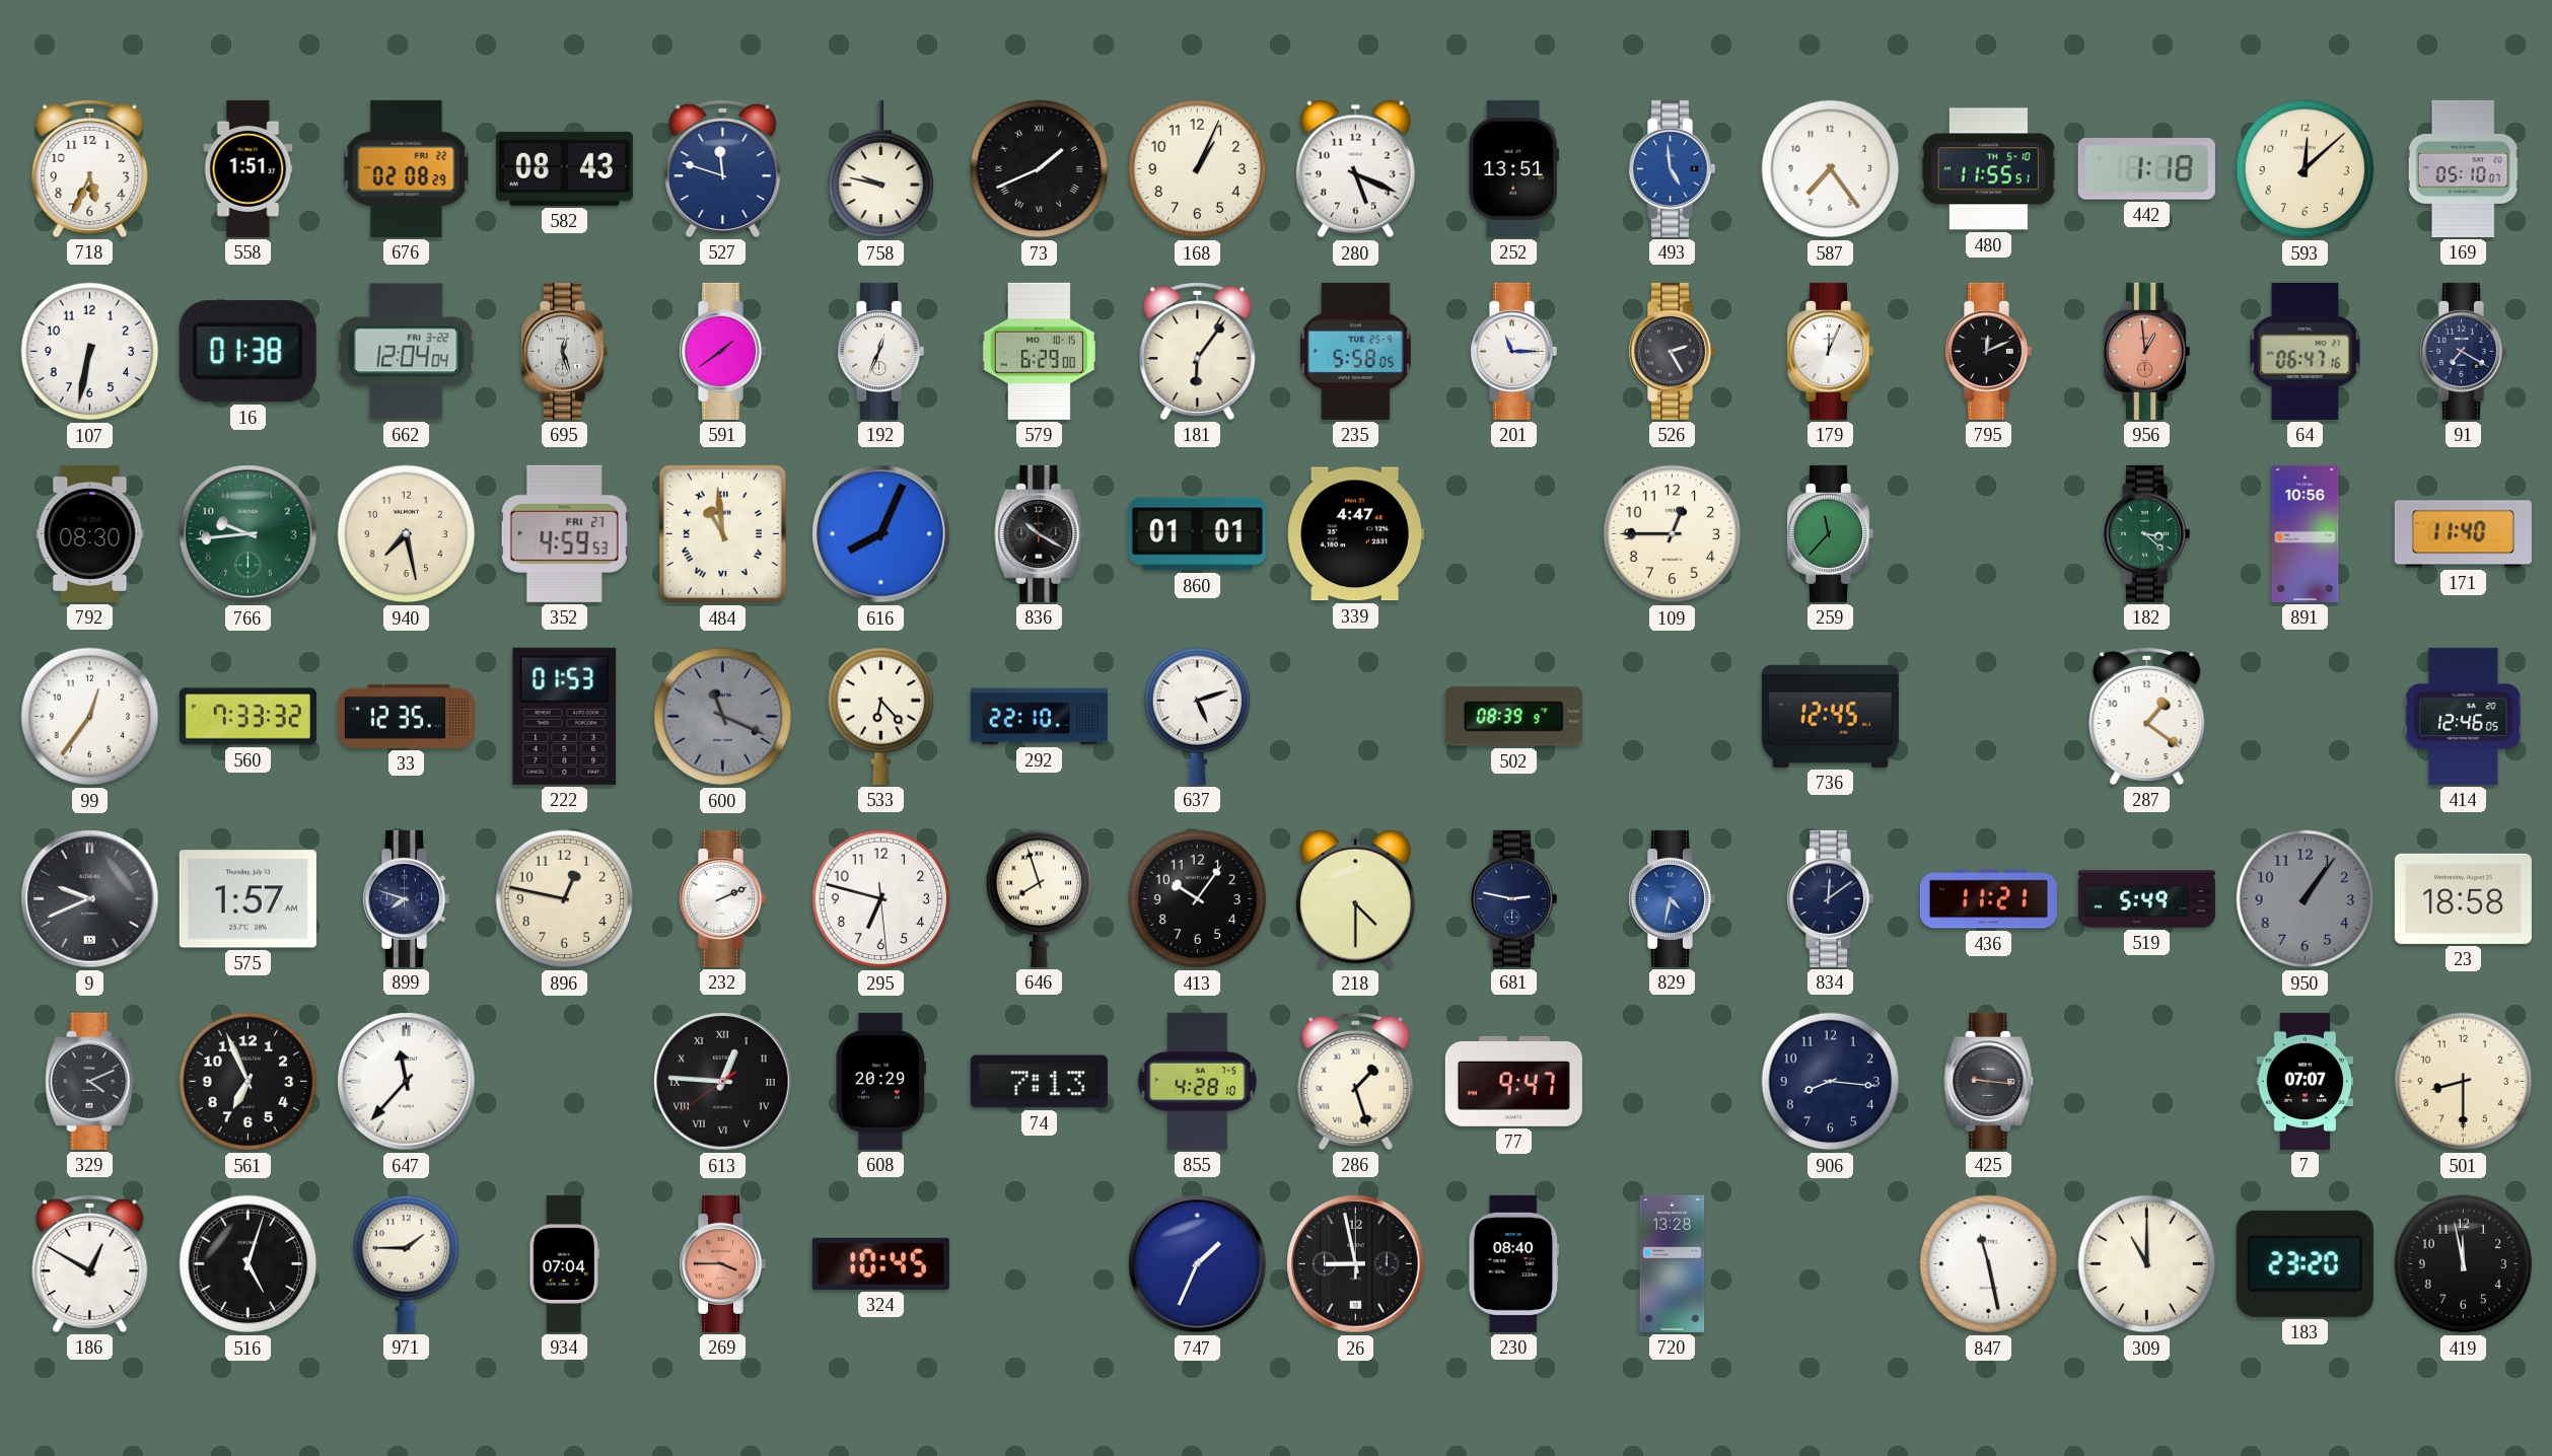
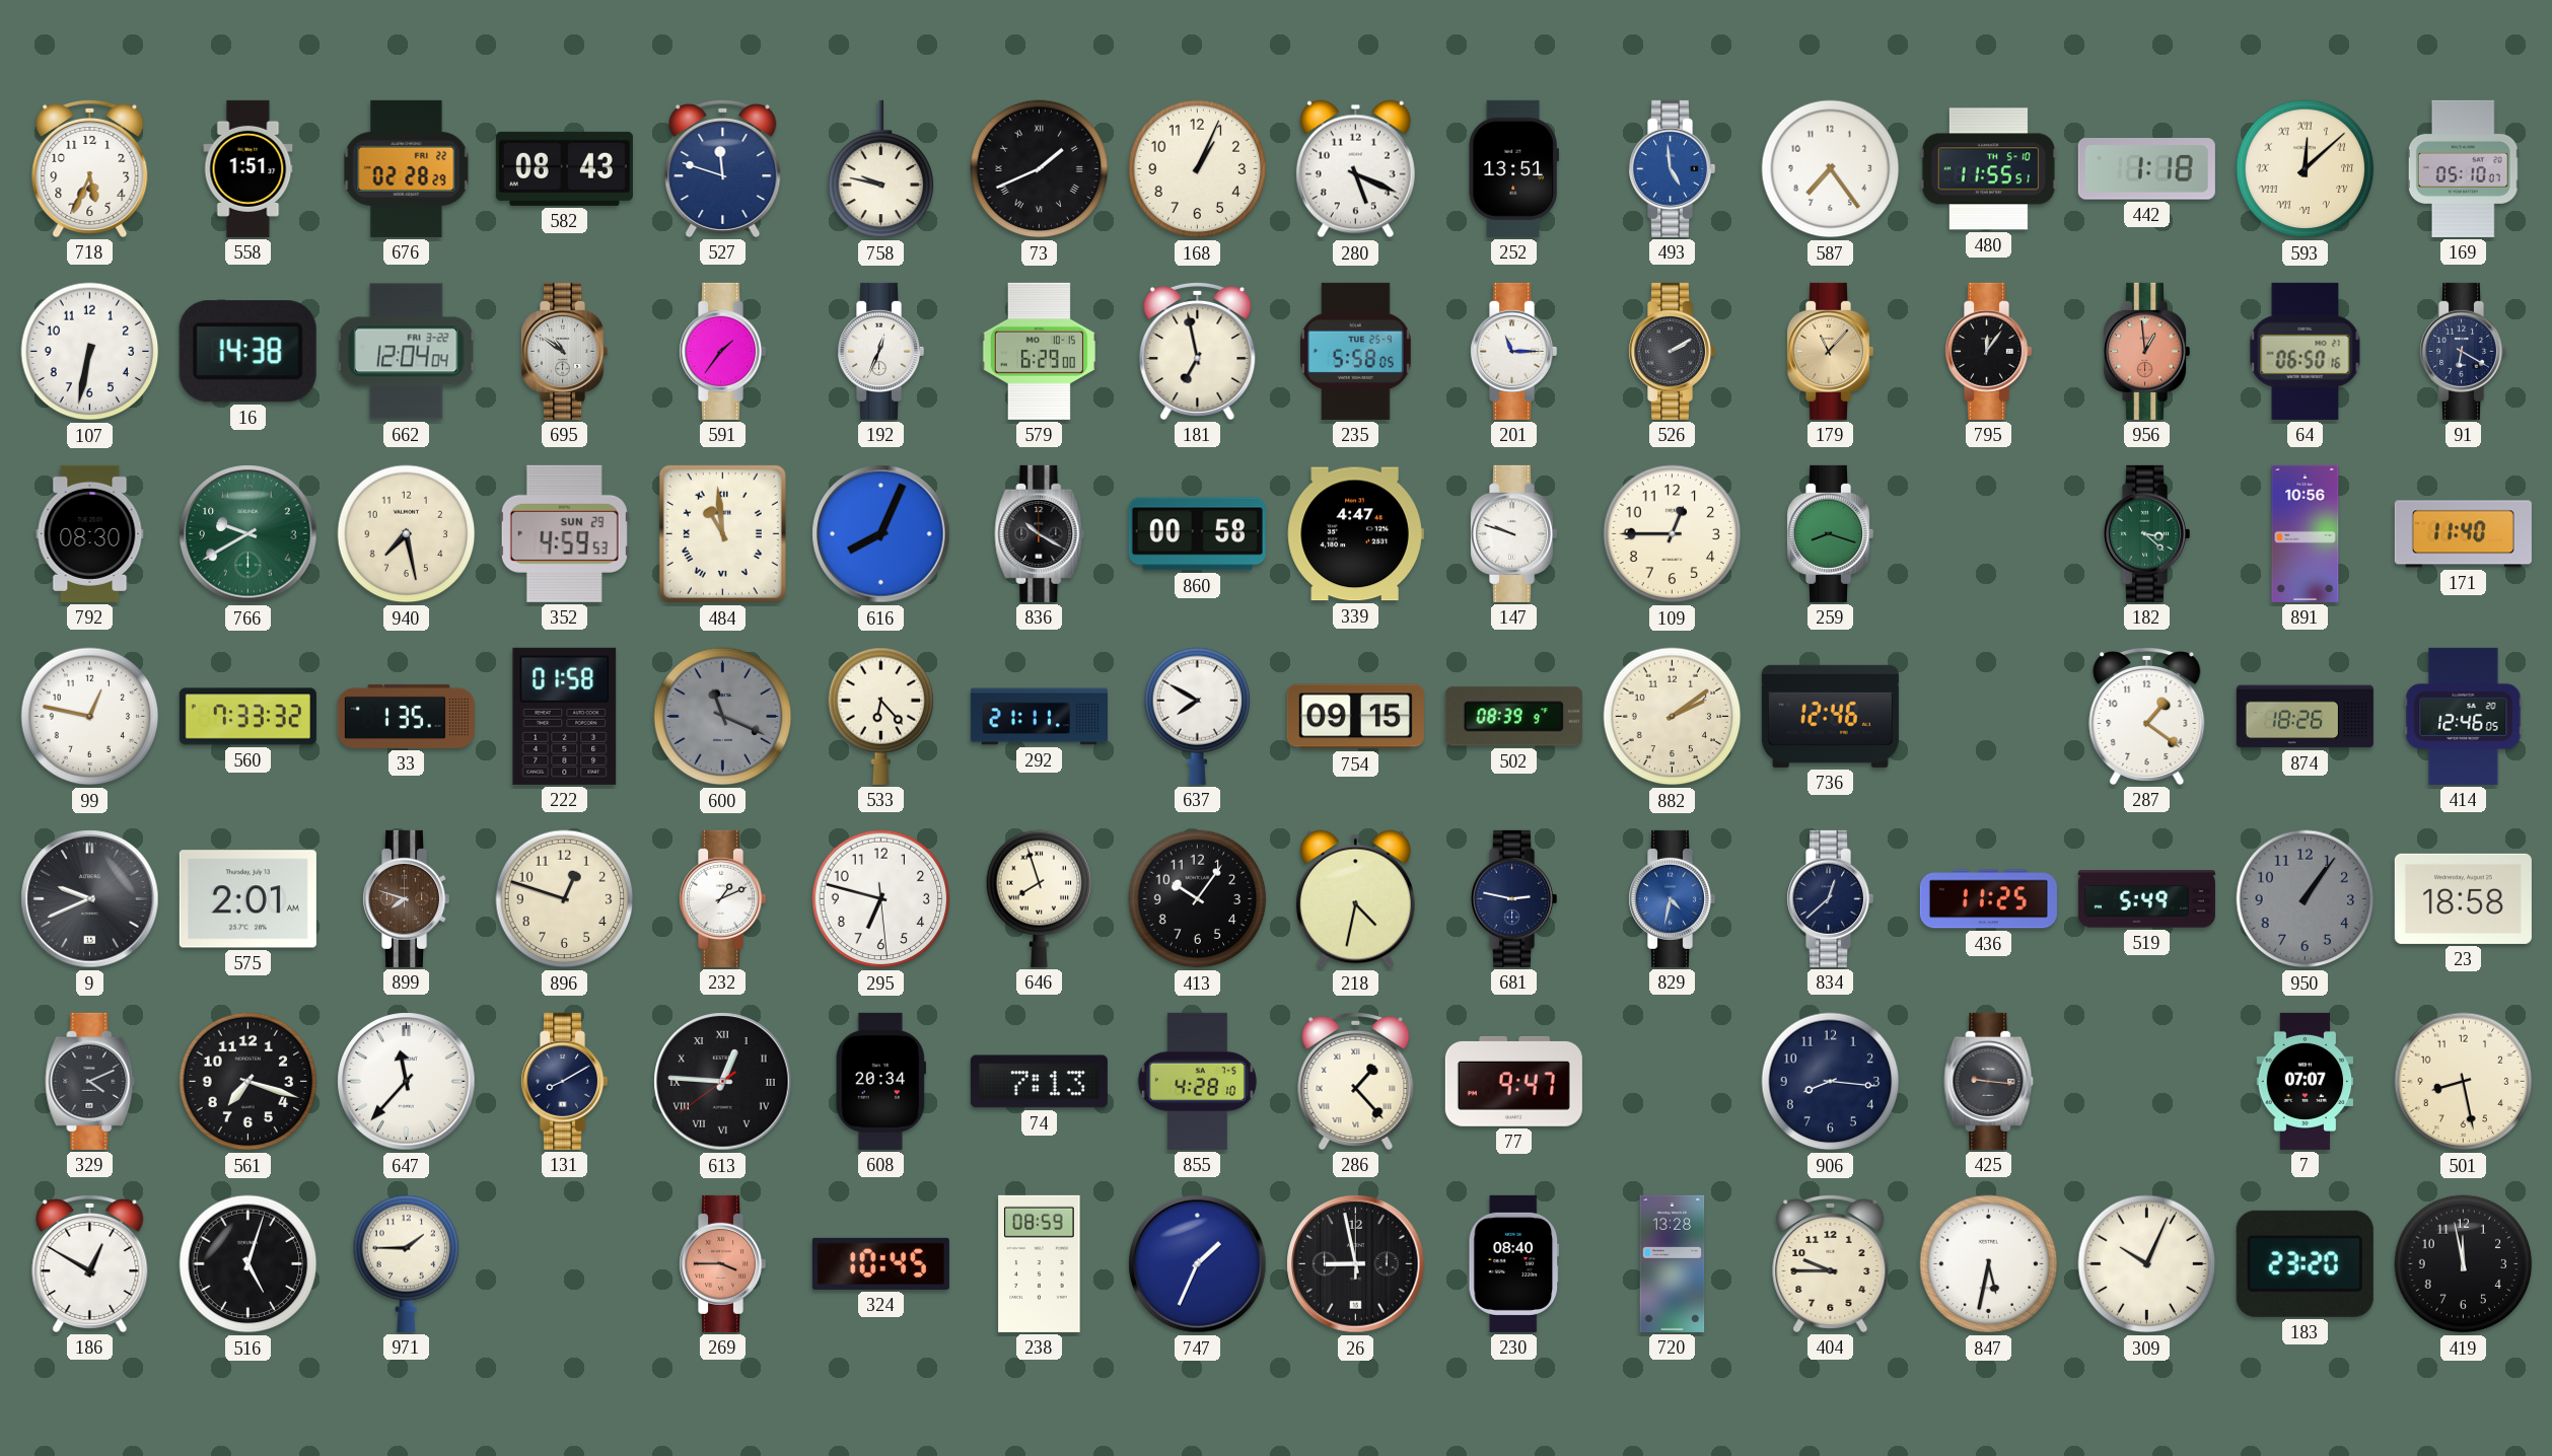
676: 02:08 -> 02:28 (407, 168)
593 numerals: Arabic -> Roman (2306, 169)
16: 01:38 -> 14:38 (247, 352)
695: 12:27 -> 10:51 (565, 351)
591: 1:39 -> 1:36 (723, 351)
181: 6:06 -> 6:58 (1198, 351)
526: 2:25 -> 2:10 (1673, 351)
179: 12:04 -> 11:07 (1831, 351)
179 dial: white -> champagne (1831, 351)
795: 12:11 -> 12:06 (1989, 351)
64: 06:47 -> 06:50 (2306, 351)
91: 7:20 -> 6:20 (2464, 351)
766: 9:44 -> 9:40 (249, 534)
352 date: FRI 27 -> SUN 29 (564, 533)
860: 01:01 -> 00:58 (1197, 534)
147: none -> 9:48 (1514, 533)
259: 11:37 -> 8:18 (1831, 533)
99: 12:36 -> 12:47 (90, 717)
33: 12:35 -> 1:35 (406, 716)
222: 01:53 -> 01:58 (565, 716)
292: 22:10 -> 21:11 (1039, 717)
637: 5:12 -> 7:50 (1198, 716)
754: none -> 09:15 (1355, 717)
882: none -> 2:09 (1673, 717)
736: 12:45 -> 12:46 (1830, 716)
874: none -> 18:26 (2305, 717)
575: 1:57 -> 2:01 (247, 899)
899 dial: navy -> brown (407, 898)
896: 12:47 -> 12:48 (565, 899)
232: 2:11 -> 1:11 (723, 898)
218: 4:30 -> 4:32 (1355, 899)
834: 12:09 -> 12:38 (1831, 898)
436: 11:21 -> 11:25 (1988, 899)
561: 6:56 -> 7:18 (249, 1082)
131: none -> 8:10 (565, 1081)
608: 20:29 -> 20:34 (880, 1081)
286: 1:27 -> 1:23 (1356, 1081)
501: 8:30 -> 8:28 (2464, 1082)
934: 07:04 -> none (565, 1263)
238: none -> 08:59 (1040, 1263)
404: none -> 9:45 (1831, 1263)
847: 11:28 -> 5:32 (1989, 1264)
309: 11:00 -> 10:04 (2147, 1264)
